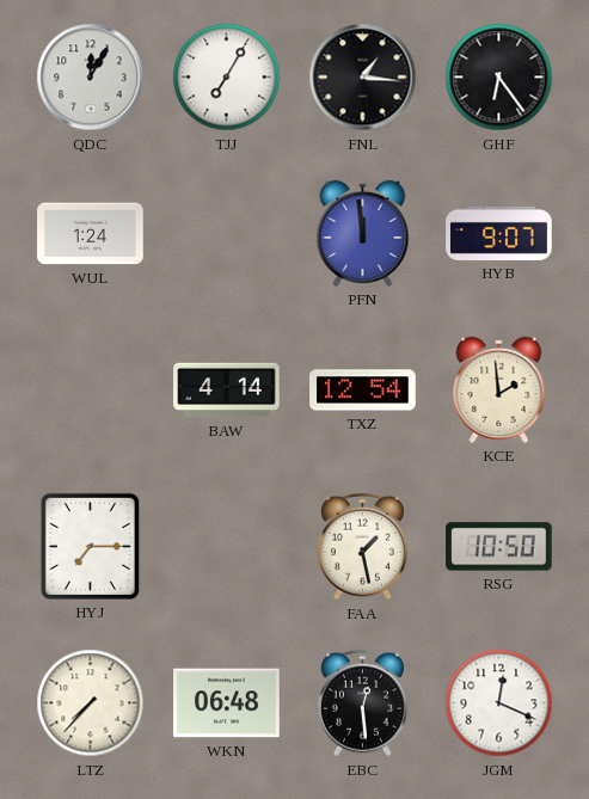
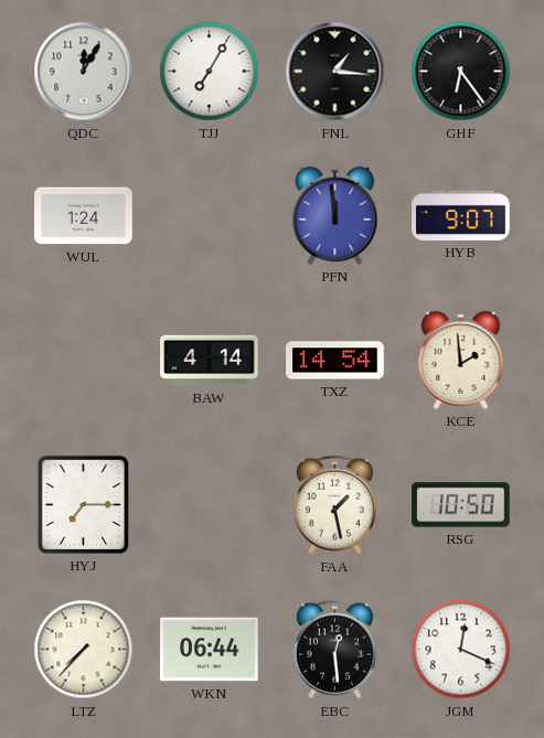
TXZ: 12:54 -> 14:54 (335, 361)
WKN: 06:48 -> 06:44 (210, 650)
